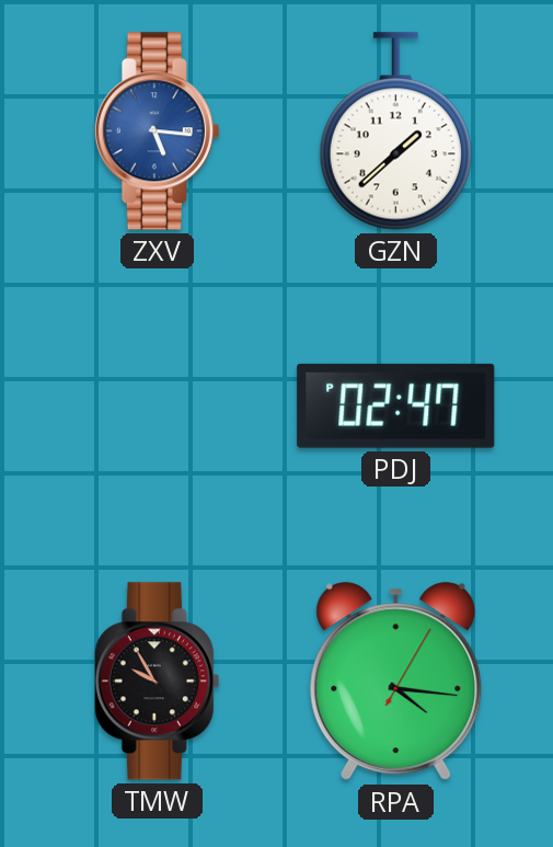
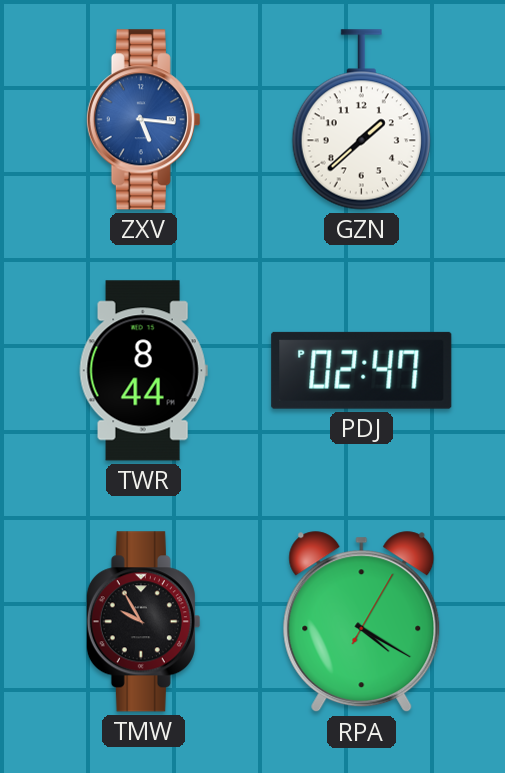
TWR: none -> 8:44 (143, 371)
RPA: 4:16 -> 4:20 (362, 622)
